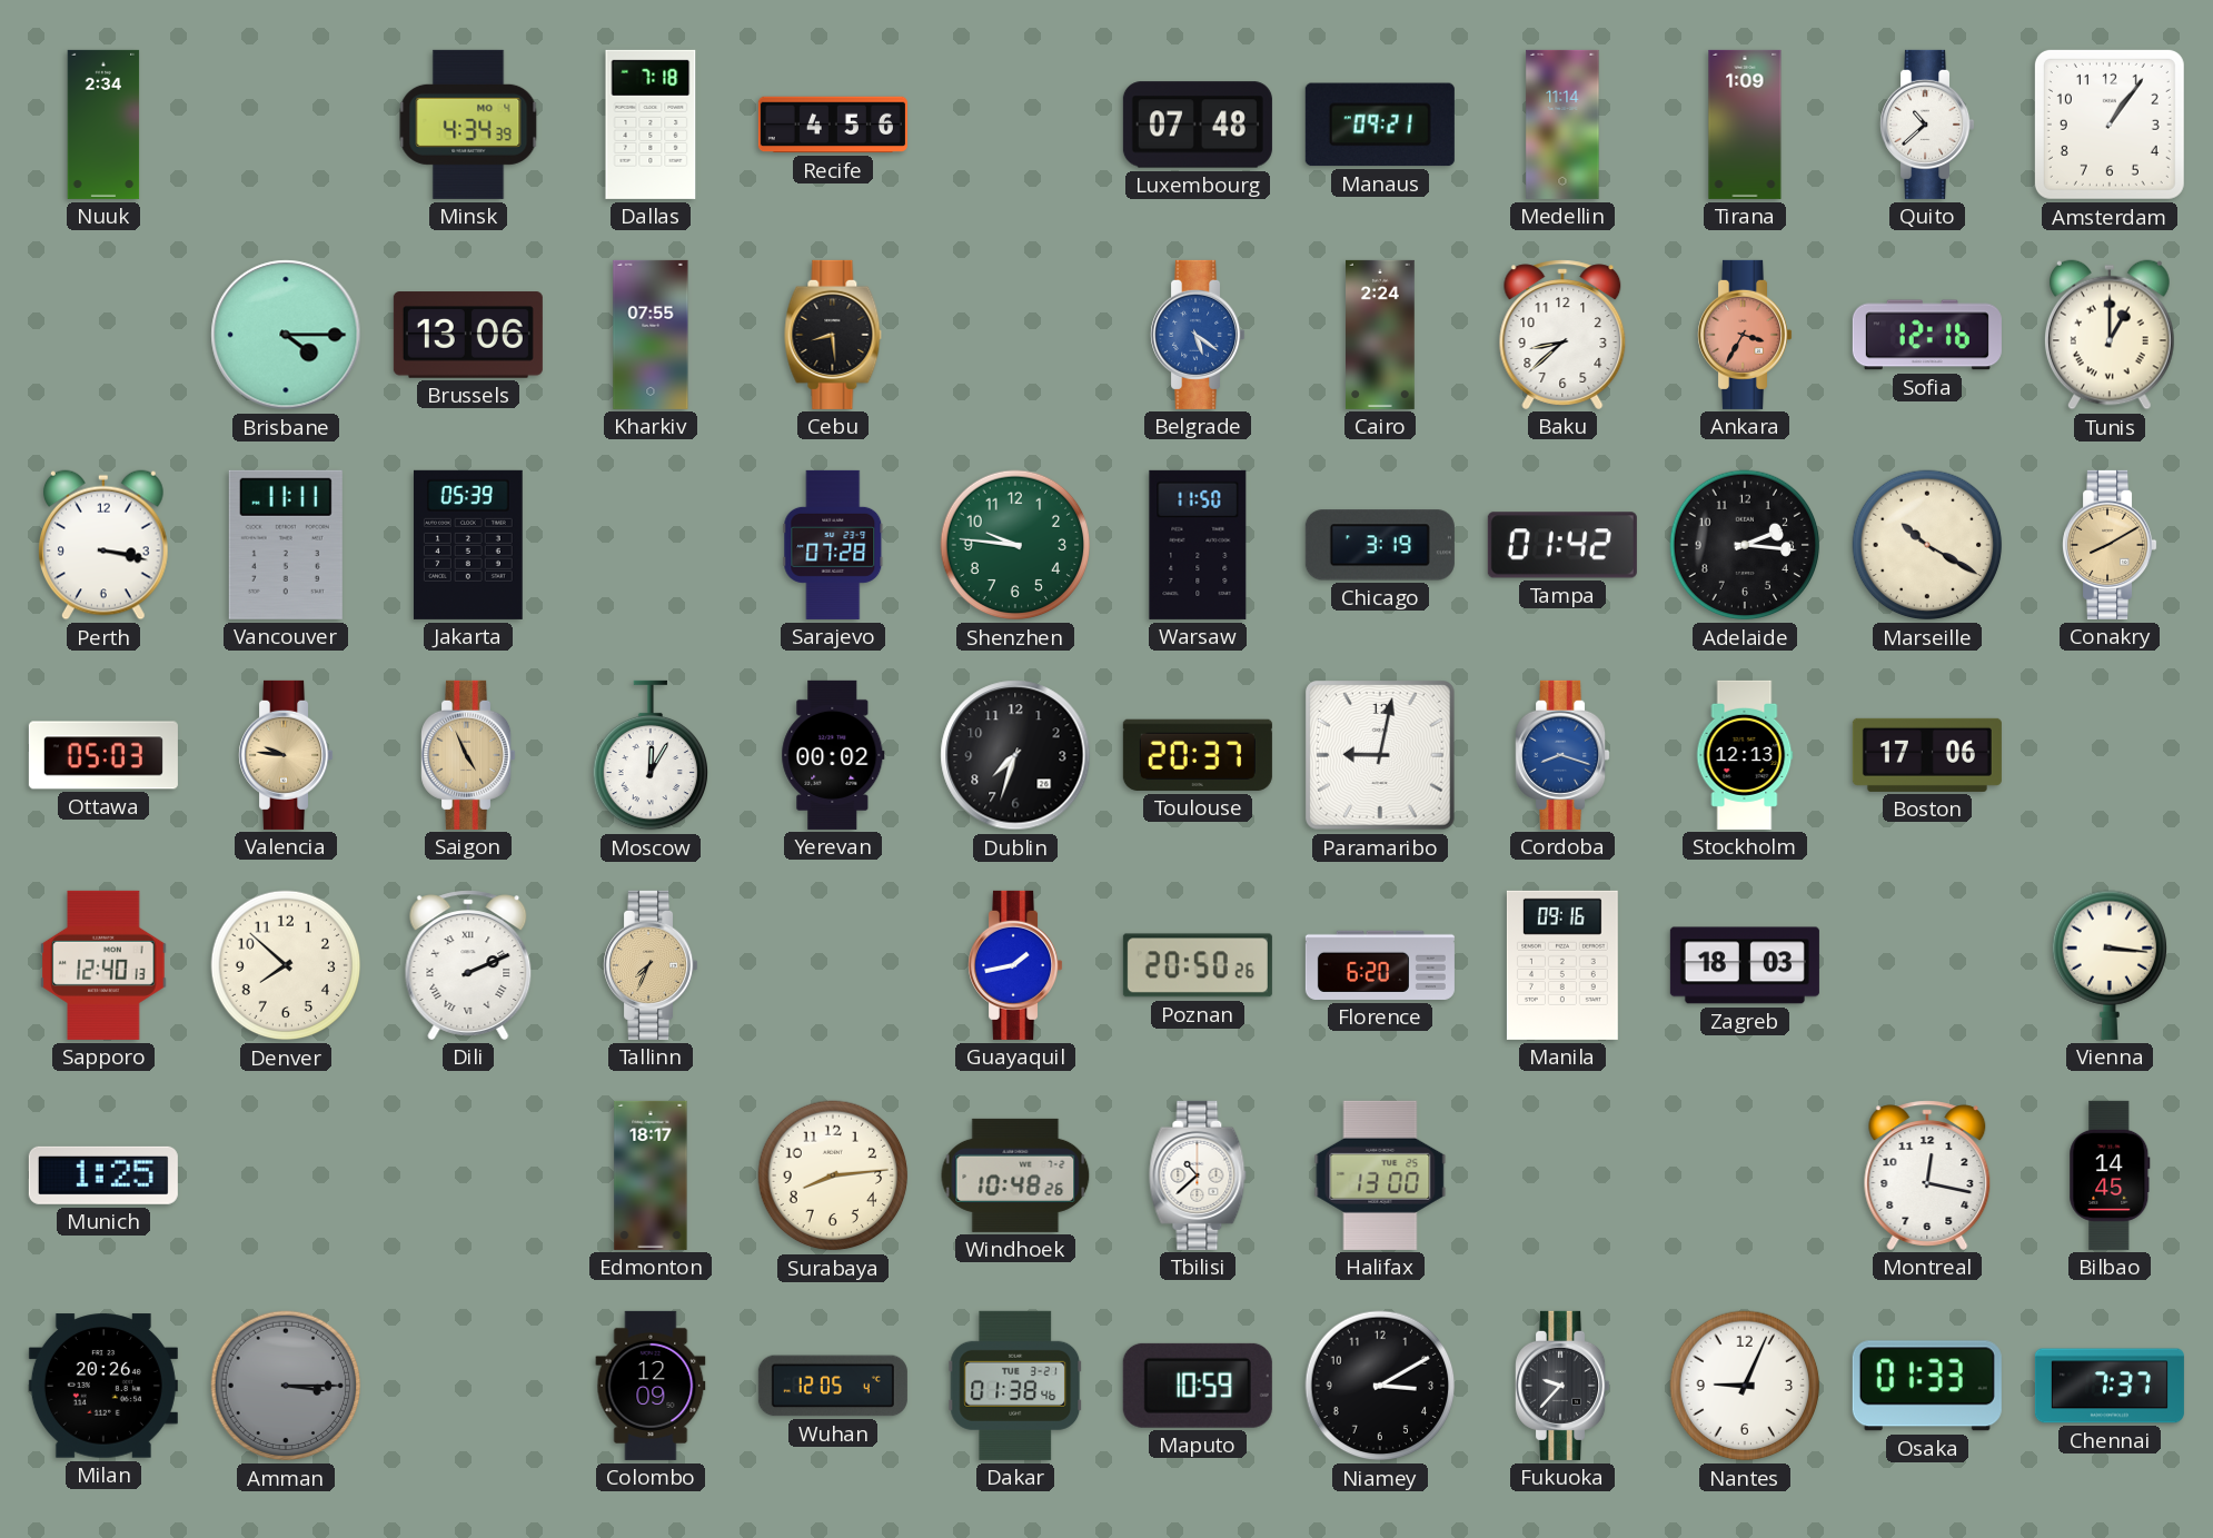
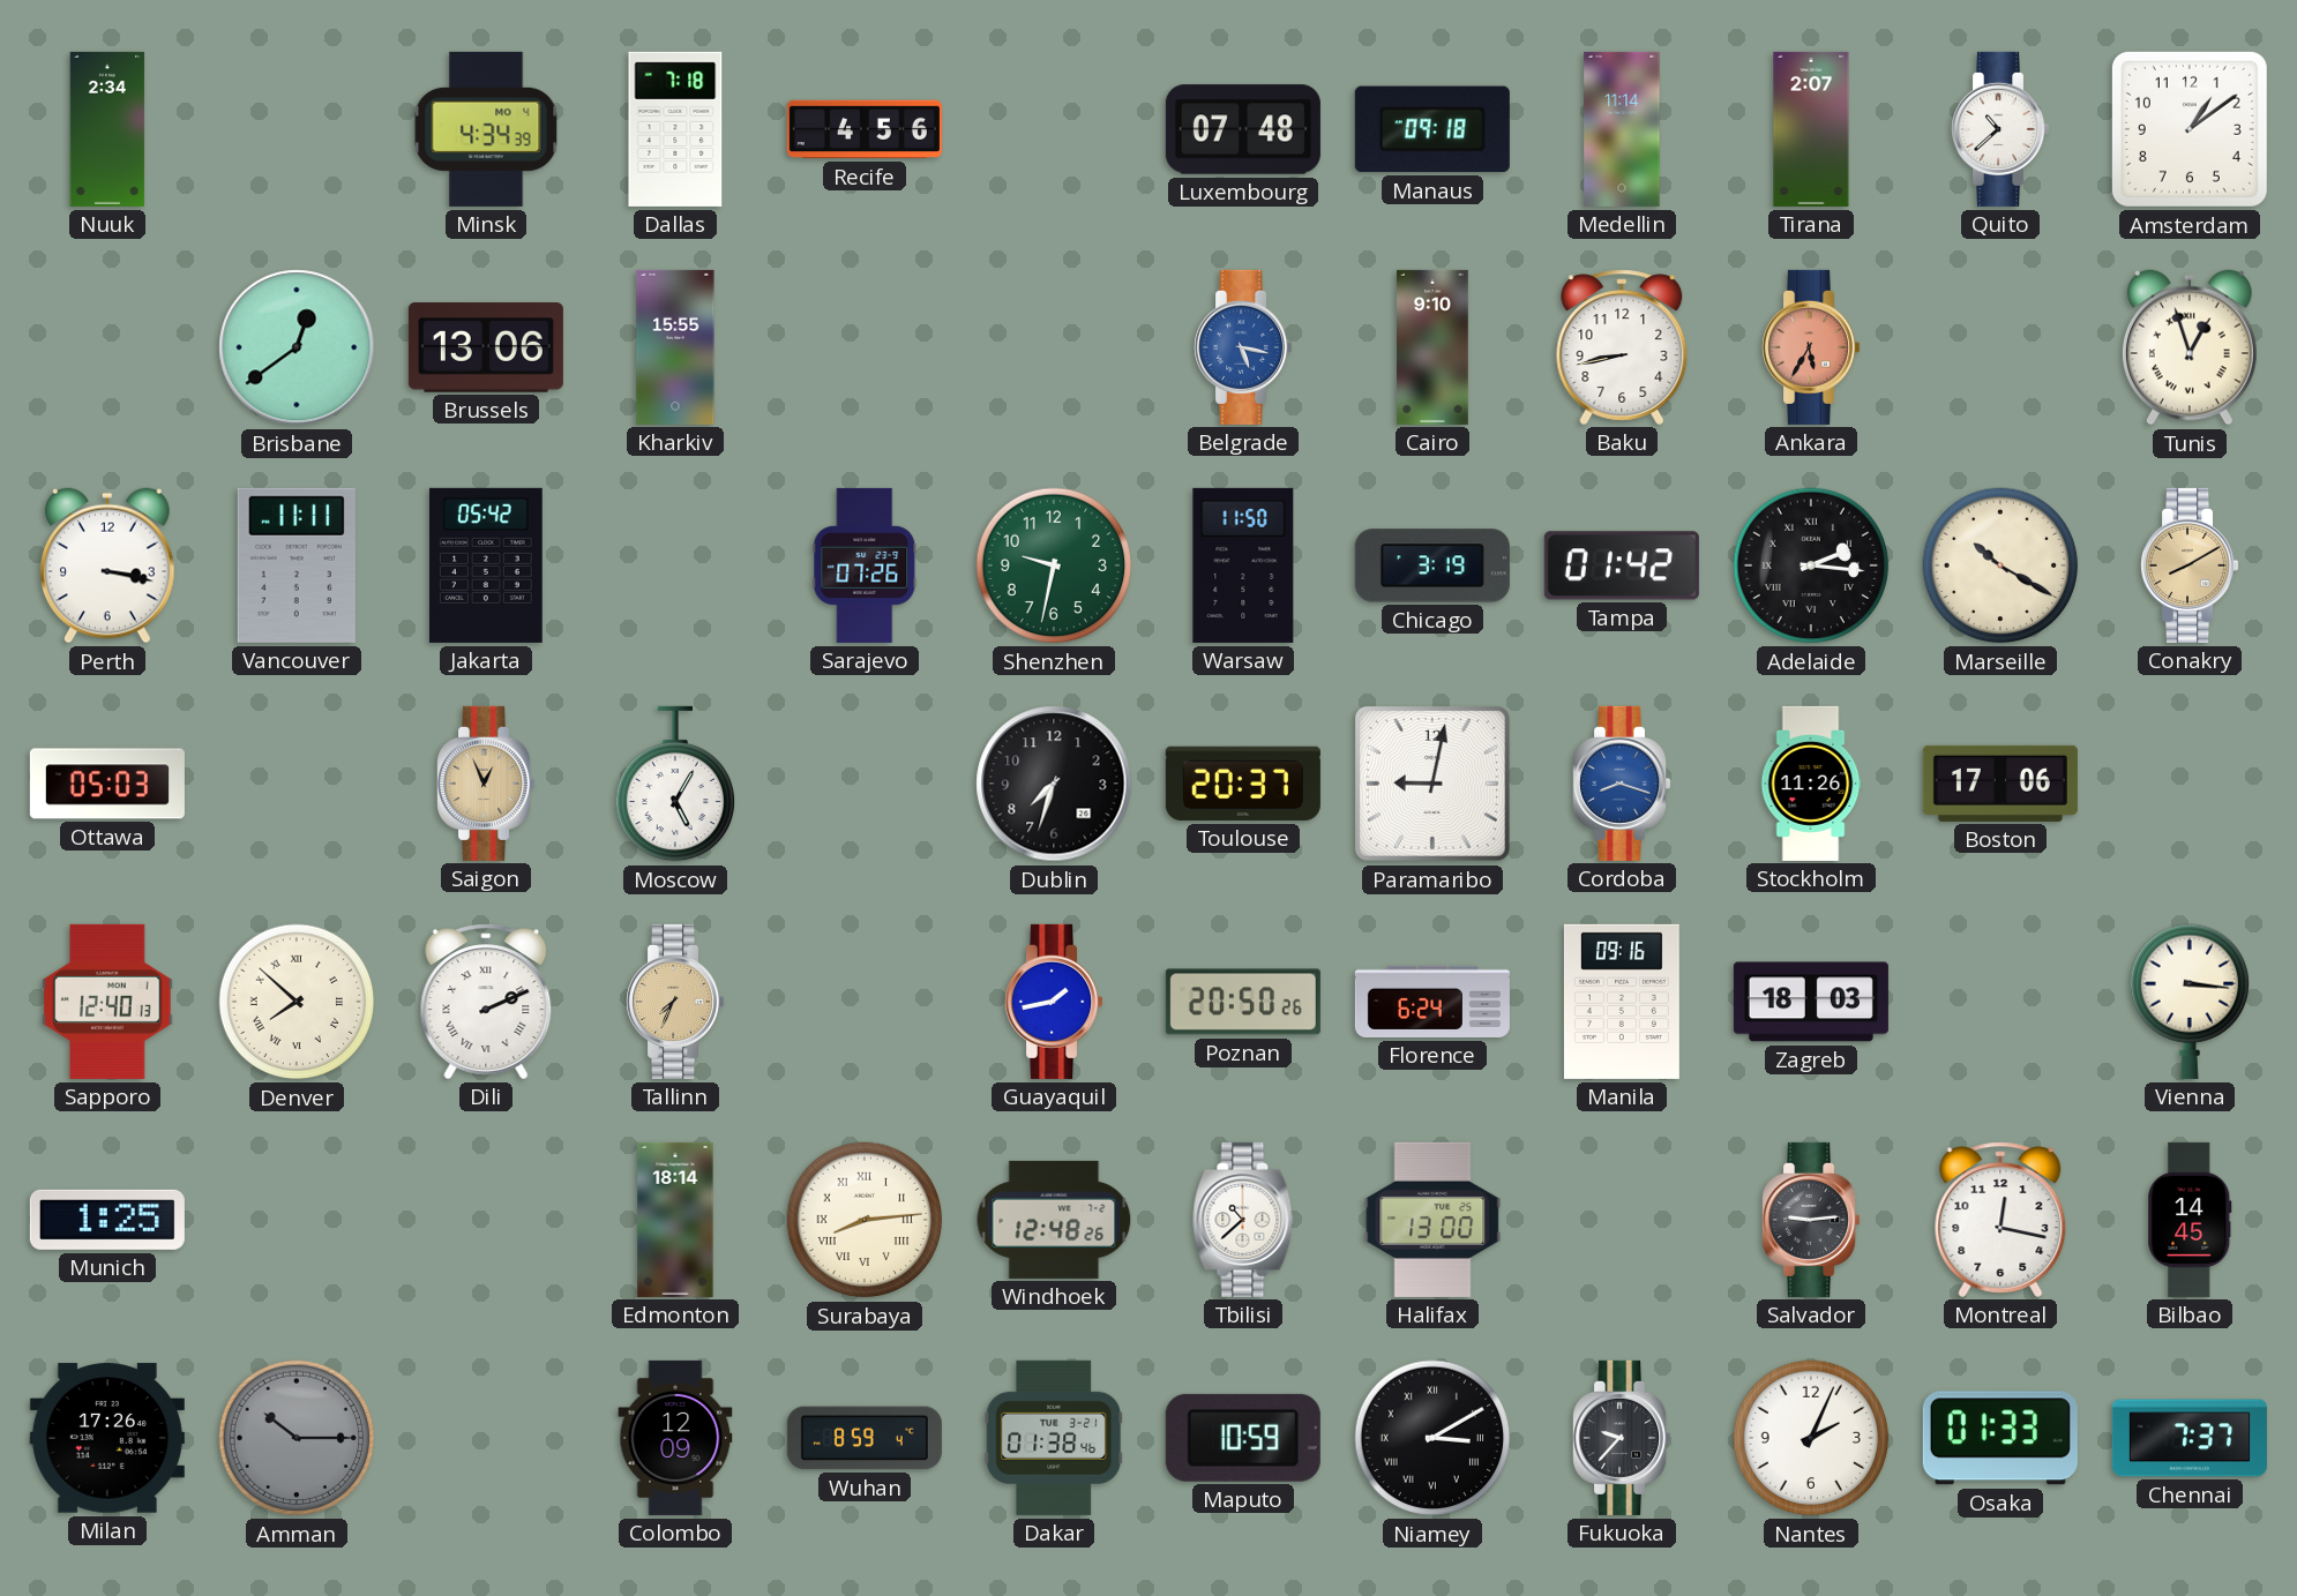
Manaus: 09:21 -> 09:18 (1432, 129)
Tirana: 1:09 -> 2:07 (1811, 129)
Amsterdam: 1:06 -> 1:09 (2190, 129)
Brisbane: 4:15 -> 12:39 (297, 347)
Kharkiv: 07:55 -> 15:55 (675, 347)
Cebu: 8:29 -> none (833, 335)
Belgrade: 5:21 -> 5:17 (1243, 347)
Cairo: 2:24 -> 9:10 (1434, 347)
Baku: 8:38 -> 8:43 (1622, 347)
Ankara: 3:35 -> 5:35 (1811, 347)
Sofia: 12:16 -> none (1927, 335)
Tunis: 1:00 -> 12:57 (2191, 347)
Jakarta: 05:39 -> 05:42 (486, 565)
Sarajevo: 07:28 -> 07:26 (865, 565)
Shenzhen: 9:46 -> 9:32 (1054, 565)
Adelaide numerals: Arabic -> Roman (1811, 565)
Valencia: 9:46 -> none (286, 755)
Saigon: 4:56 -> 12:56 (486, 784)
Moscow: 12:05 -> 5:05 (674, 784)
Yerevan: 00:02 -> none (833, 755)
Stockholm: 12:13 -> 11:26 (1811, 784)
Denver numerals: Arabic -> Roman (297, 1002)
Florence: 6:20 -> 6:24 (1432, 1002)
Edmonton: 18:17 -> 18:14 (675, 1220)
Surabaya numerals: Arabic -> Roman (865, 1220)
Windhoek: 10:48 -> 12:48 (1054, 1220)
Salvador: none -> 9:14 (1811, 1220)
Milan: 20:26 -> 17:26 (107, 1438)
Amman: 3:15 -> 10:15 (297, 1438)
Wuhan: 12:05 -> 8:59 (865, 1438)
Niamey numerals: Arabic -> Roman (1432, 1438)
Nantes: 9:04 -> 2:04 (1811, 1438)
